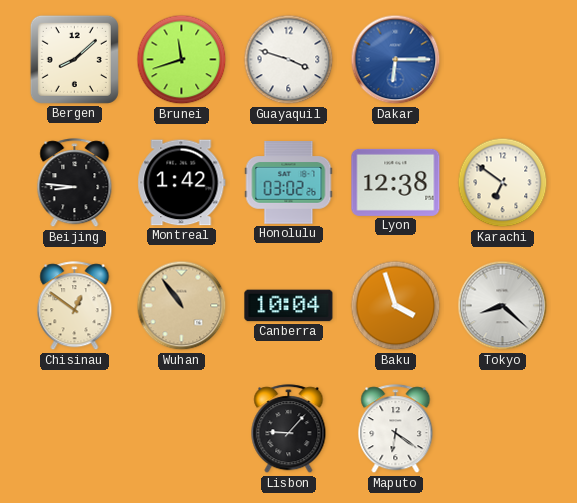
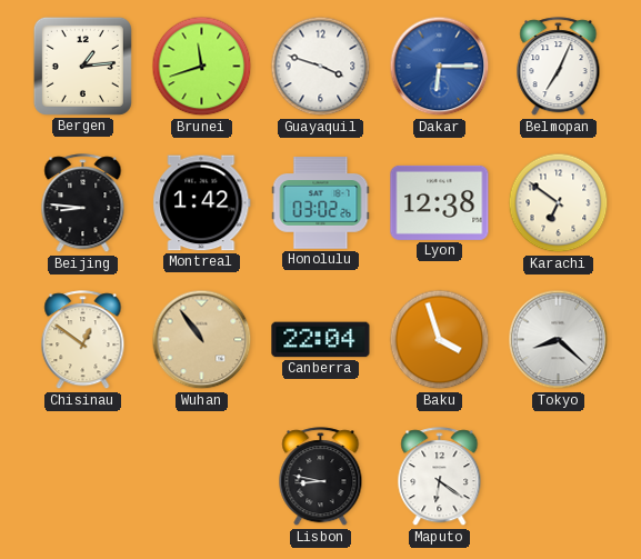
Bergen: 8:08 -> 1:14 (82, 66)
Belmopan: none -> 7:04 (559, 67)
Canberra: 10:04 -> 22:04 (321, 340)
Lisbon: 9:07 -> 8:47 (321, 477)
